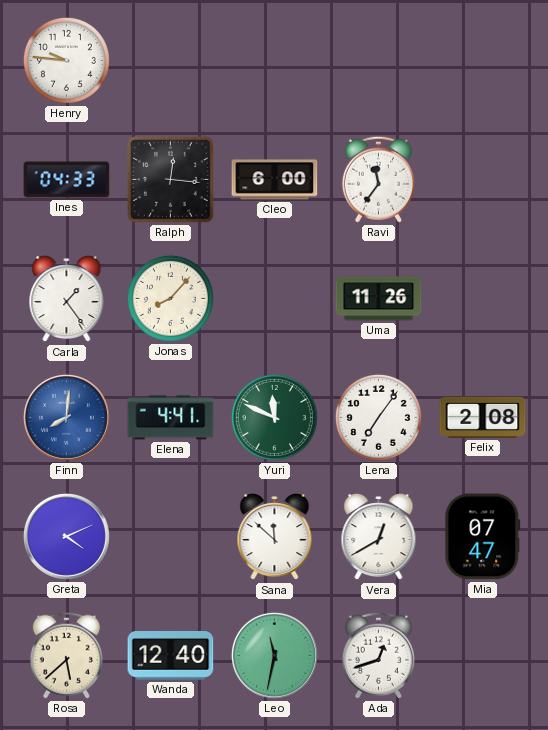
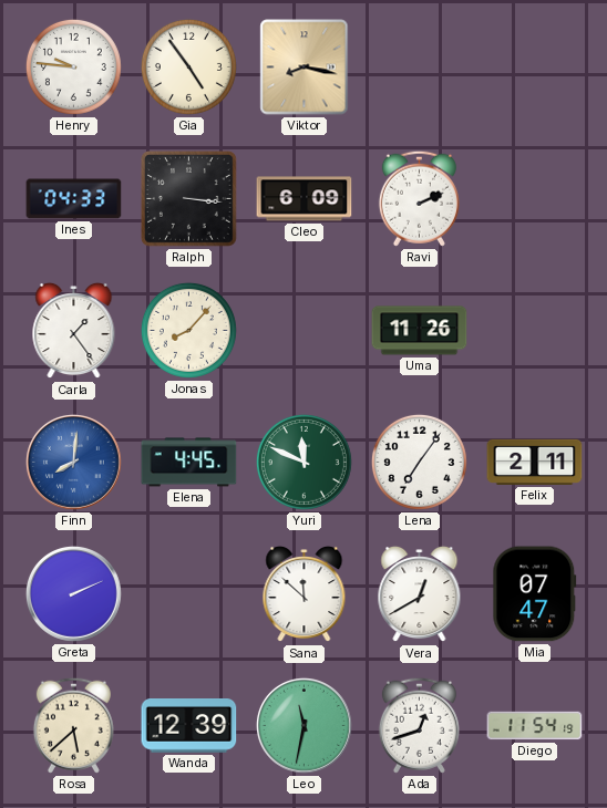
Gia: none -> 4:54 (188, 66)
Viktor: none -> 8:17 (305, 68)
Ralph: 12:16 -> 3:16 (189, 199)
Cleo: 6:00 -> 6:09 (305, 199)
Ravi: 11:36 -> 2:11 (419, 198)
Elena: 4:41 -> 4:45 (189, 463)
Felix: 2:08 -> 2:11 (535, 462)
Greta: 4:11 -> 2:11 (73, 593)
Wanda: 12:40 -> 12:39 (189, 726)
Diego: none -> 11:54 (535, 726)
